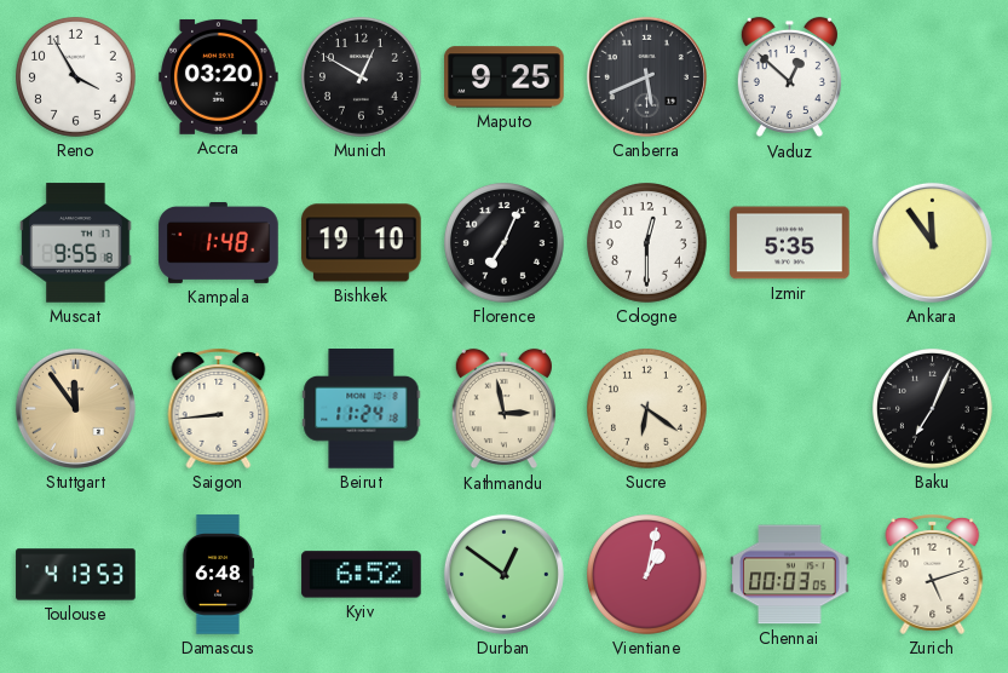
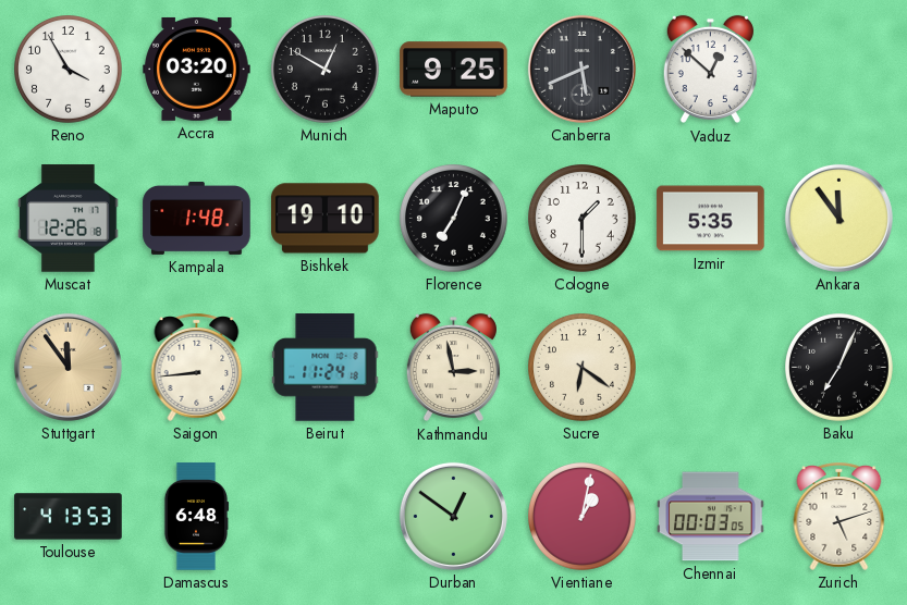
Muscat: 9:55 -> 12:26 (69, 219)
Cologne: 12:30 -> 1:30 (583, 219)
Kyiv: 6:52 -> none (362, 575)
